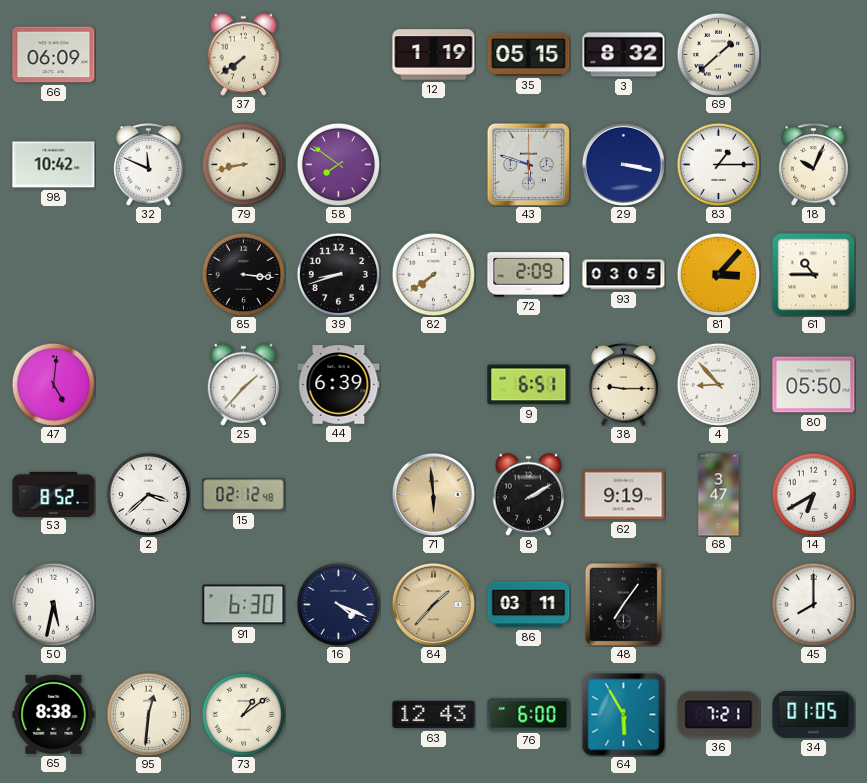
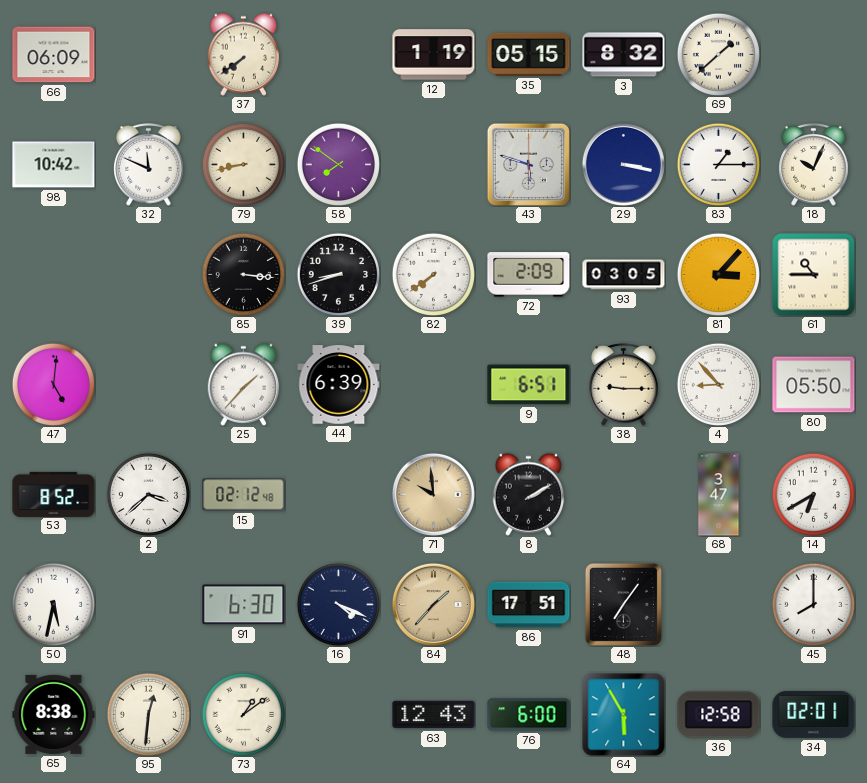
71: 5:59 -> 9:59 (433, 494)
62: 9:19 -> none (624, 495)
86: 03:11 -> 17:51 (529, 605)
36: 7:21 -> 12:58 (719, 715)
34: 01:05 -> 02:01 (814, 714)
